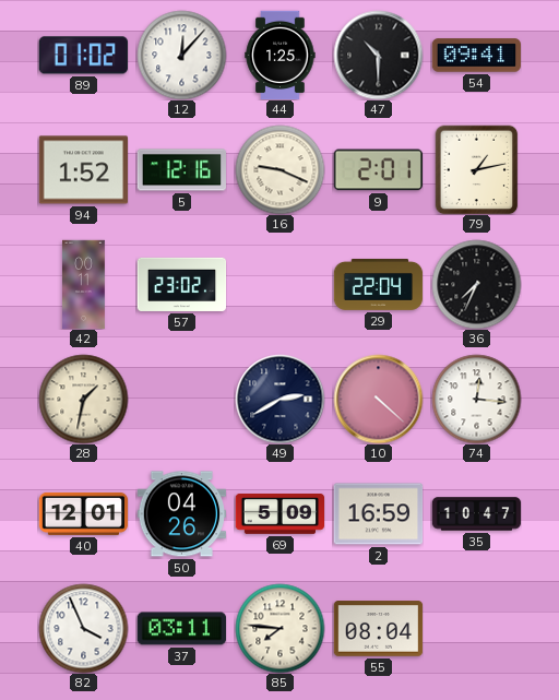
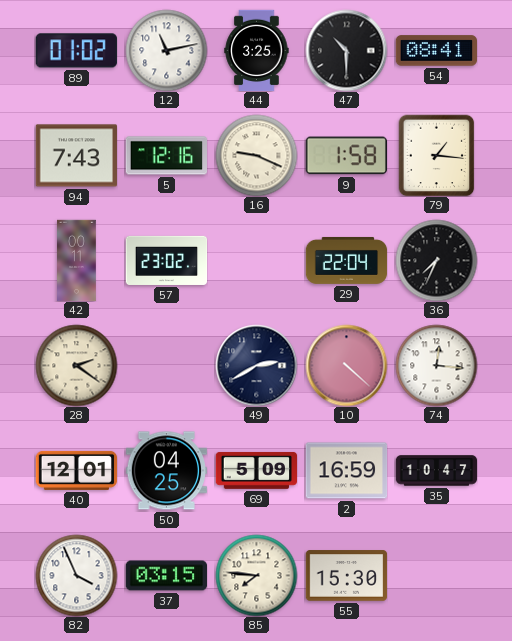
12: 12:07 -> 11:13 (166, 50)
44: 1:25 -> 3:25 (257, 50)
54: 09:41 -> 08:41 (436, 51)
94: 1:52 -> 7:43 (76, 156)
9: 2:01 -> 1:58 (346, 156)
79: 1:13 -> 1:16 (437, 155)
28: 1:32 -> 2:21 (76, 365)
50: 04:26 -> 04:25 (166, 471)
37: 03:11 -> 03:15 (166, 576)
55: 08:04 -> 15:30 (346, 576)
